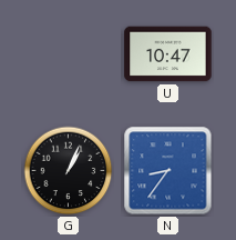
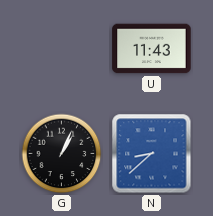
U: 10:47 -> 11:43 (152, 49)
N: 8:36 -> 8:38 (152, 154)
